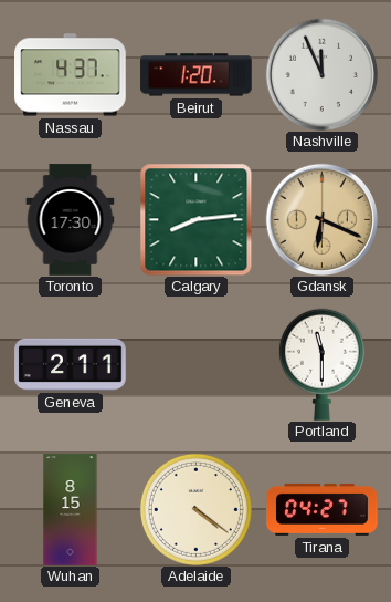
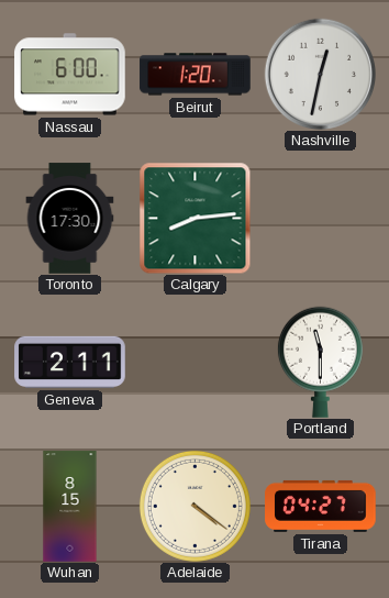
Nassau: 4:37 -> 6:00 (70, 75)
Nashville: 11:56 -> 12:32 (320, 74)
Gdansk: 6:19 -> none (321, 219)
